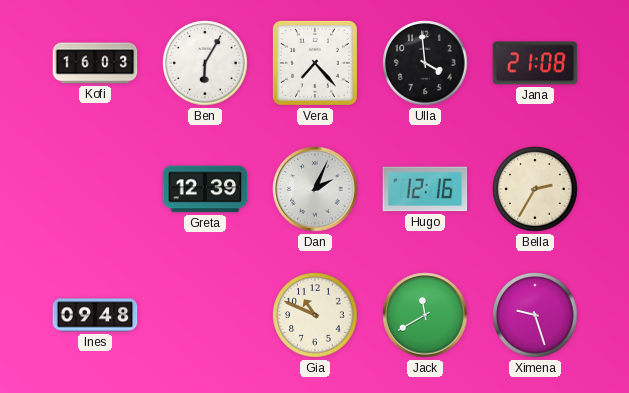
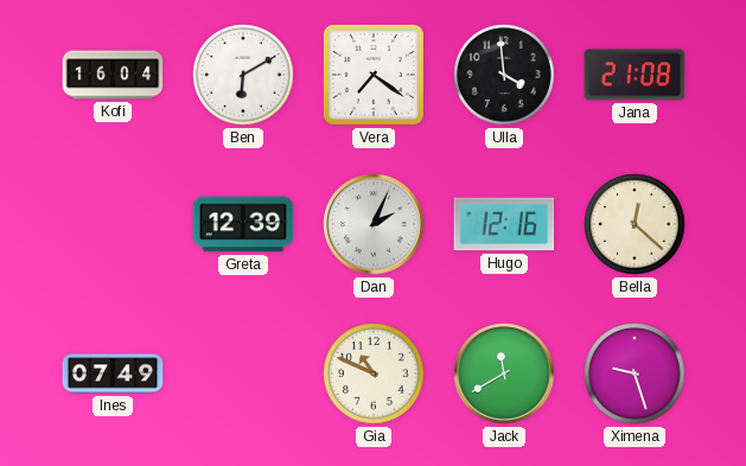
Kofi: 16:03 -> 16:04 (113, 75)
Ben: 6:05 -> 6:10 (243, 75)
Vera: 7:23 -> 7:21 (374, 75)
Bella: 2:35 -> 12:22 (635, 224)
Ines: 09:48 -> 07:49 (113, 374)
